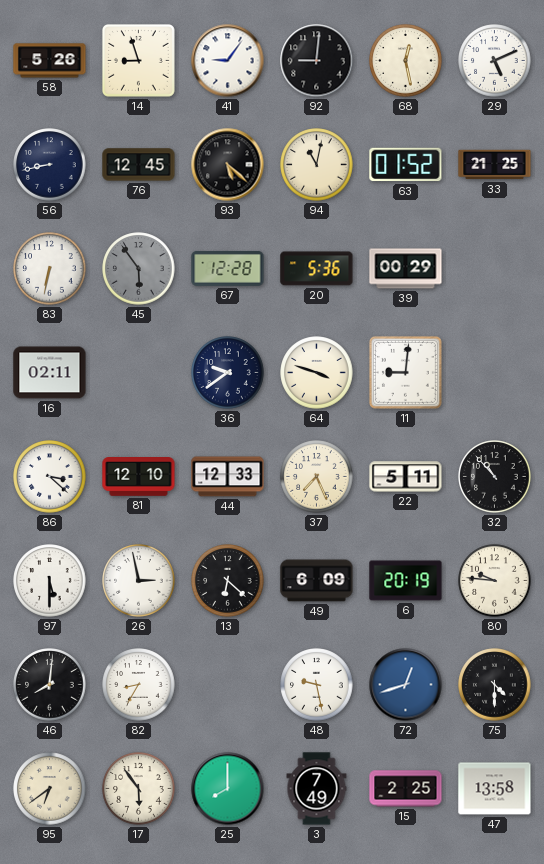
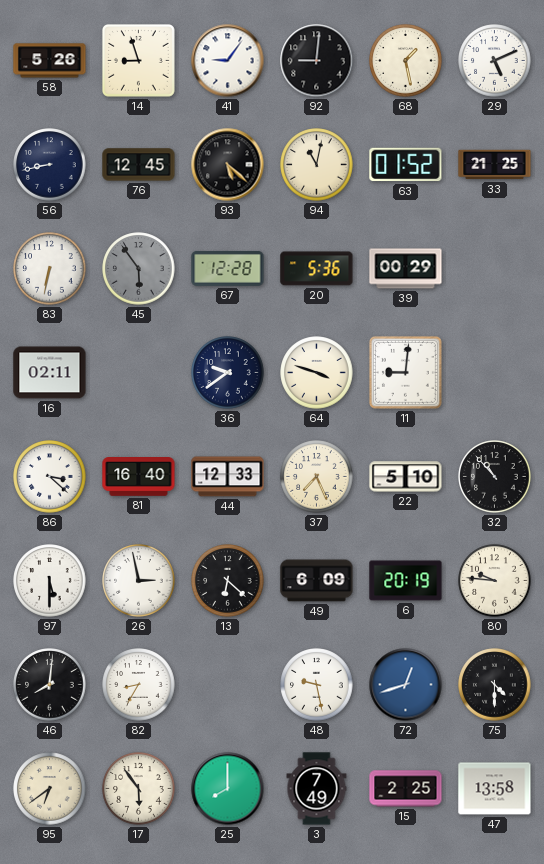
68: 12:28 -> 1:28 (406, 61)
81: 12:10 -> 16:40 (139, 477)
22: 5:11 -> 5:10 (406, 477)
